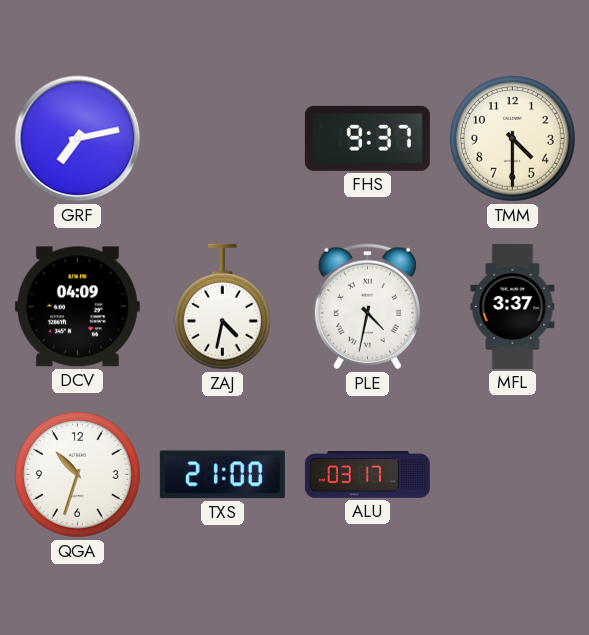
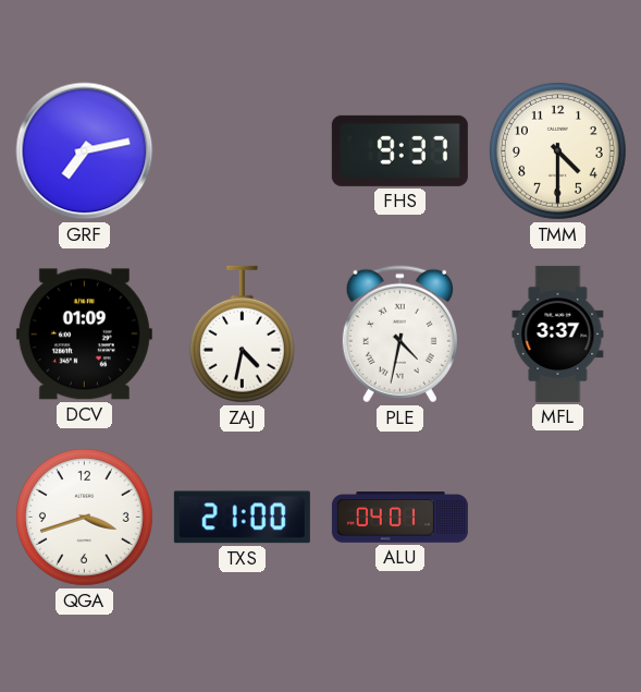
DCV: 04:09 -> 01:09 (84, 335)
QGA: 10:33 -> 3:42 (84, 517)
ALU: 03:17 -> 04:01 (399, 518)
